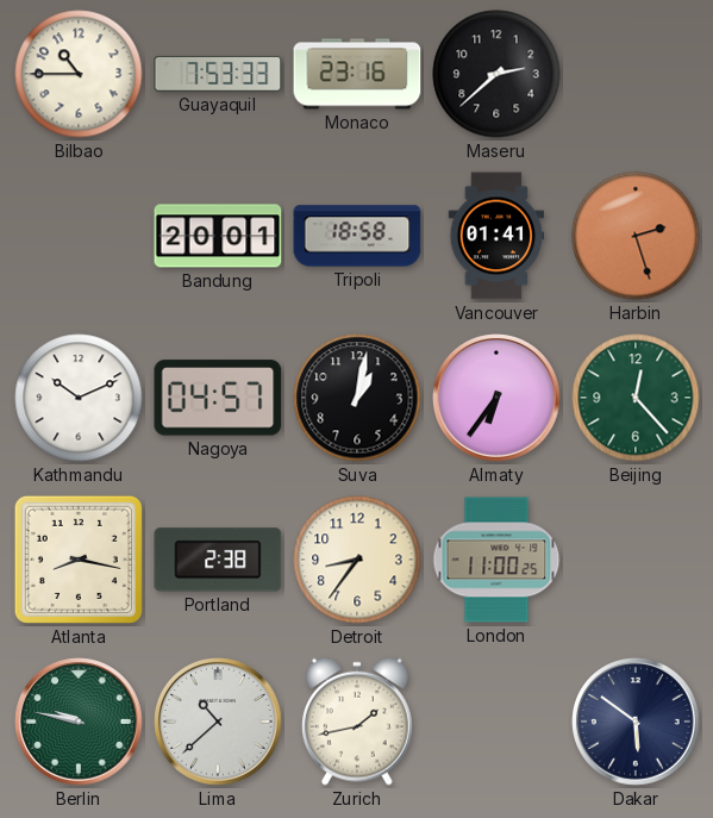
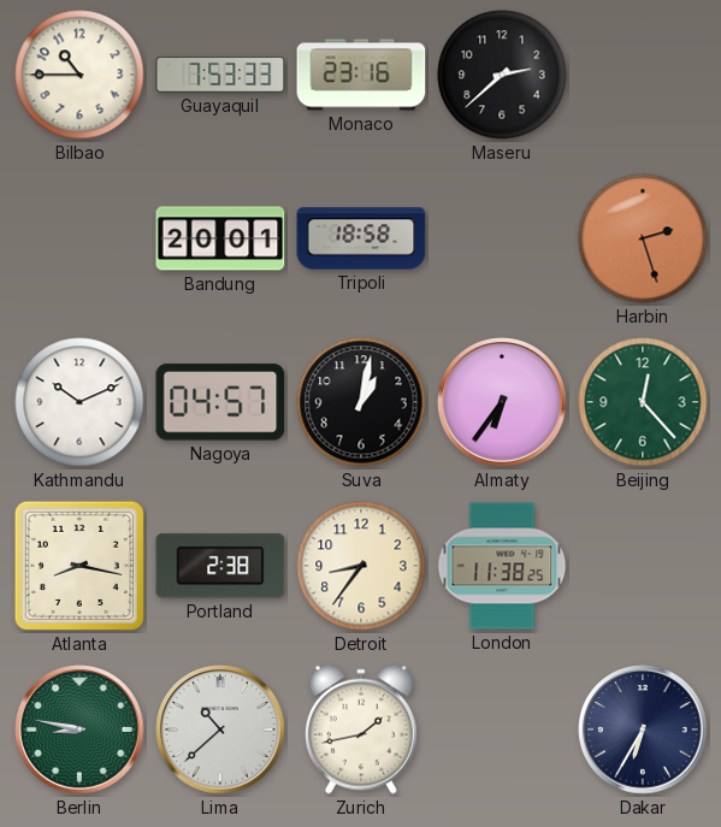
Vancouver: 01:41 -> none (496, 236)
London: 11:00 -> 11:38 (502, 566)
Berlin: 9:47 -> 8:47 (79, 729)
Dakar: 5:51 -> 6:35 (643, 729)
